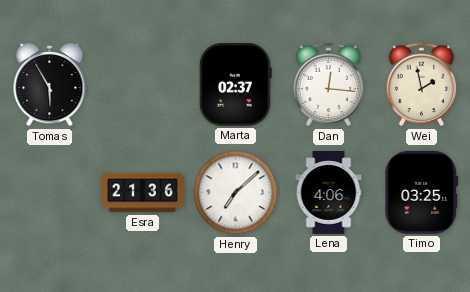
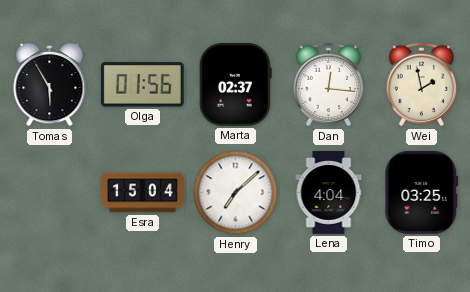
Olga: none -> 01:56 (142, 85)
Esra: 21:36 -> 15:04 (143, 193)
Lena: 4:06 -> 4:04 (329, 193)
